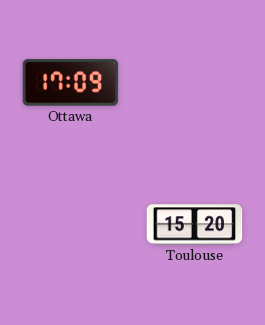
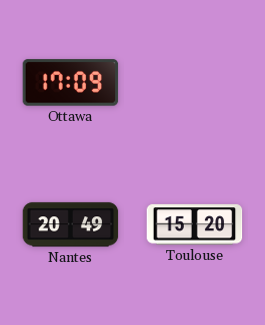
Nantes: none -> 20:49 (71, 225)
